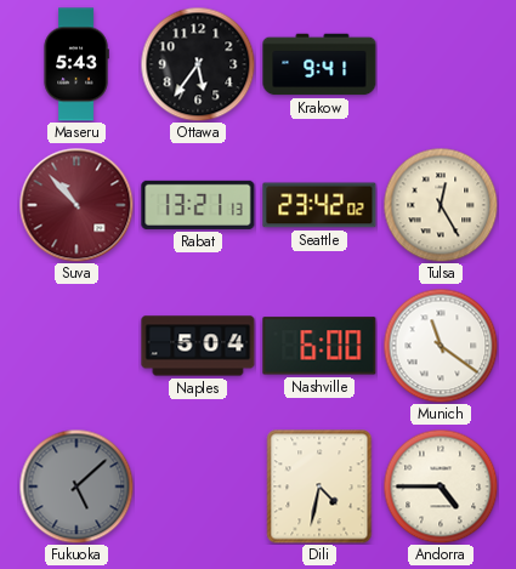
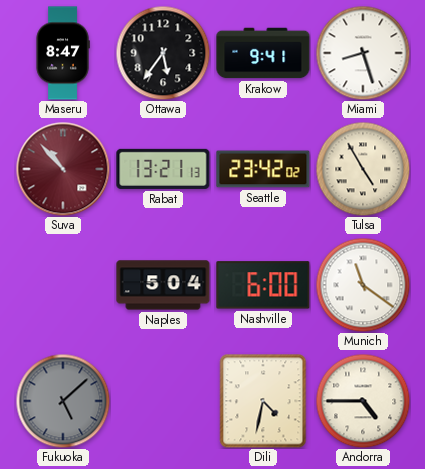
Maseru: 5:43 -> 8:47 (63, 53)
Miami: none -> 8:27 (363, 53)
Tulsa: 12:25 -> 4:55 (363, 169)
